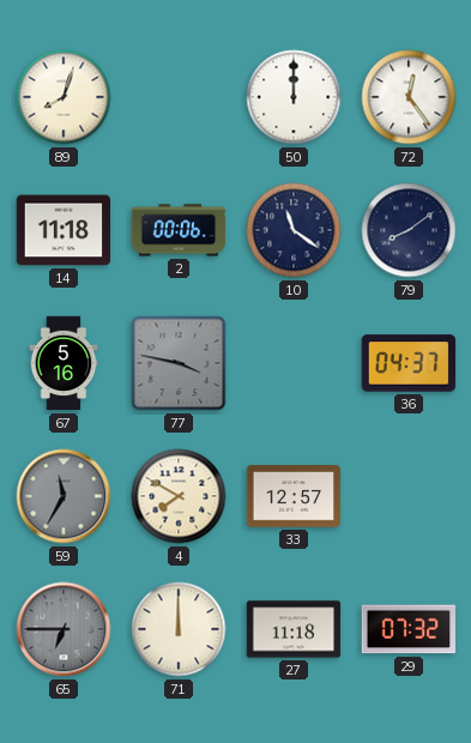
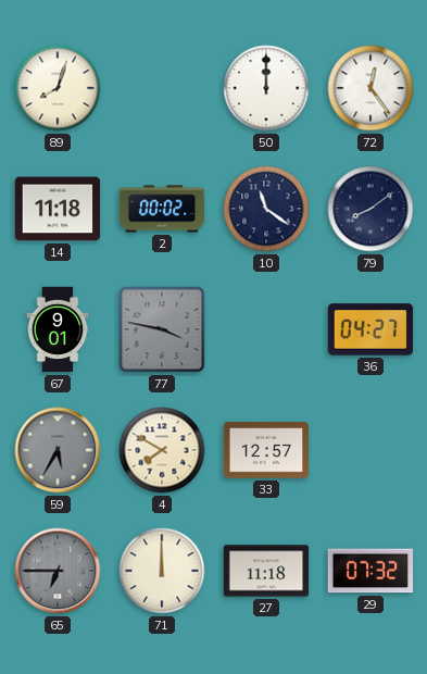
2: 00:06 -> 00:02 (162, 209)
67: 5:16 -> 9:01 (58, 329)
36: 04:37 -> 04:27 (371, 329)
59: 11:35 -> 5:35 (58, 450)
